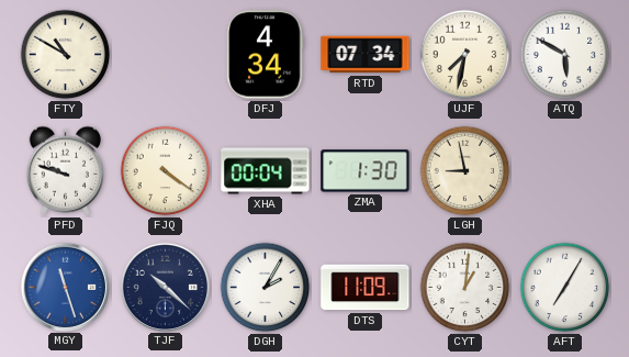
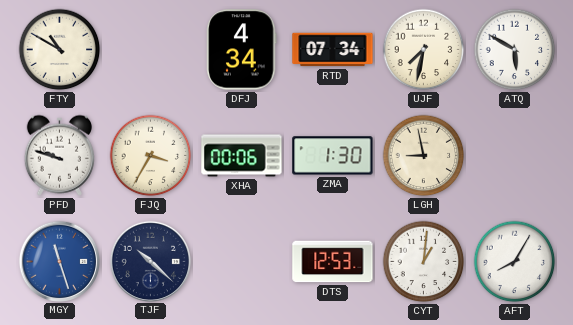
FJQ: 4:21 -> 3:35 (151, 156)
XHA: 00:04 -> 00:06 (242, 156)
DGH: 2:05 -> none (266, 288)
DTS: 11:09 -> 12:53 (333, 262)
AFT: 7:05 -> 8:05 (515, 262)
